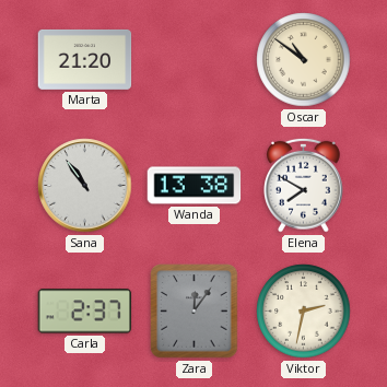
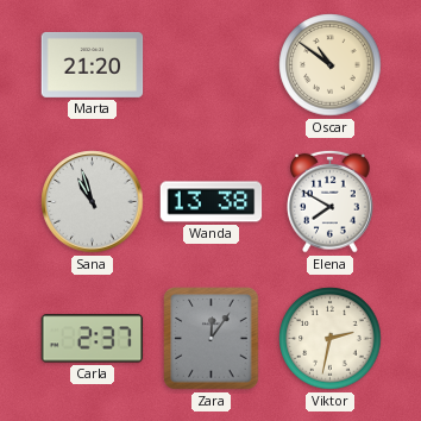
Sana: 10:54 -> 10:57 (93, 202)
